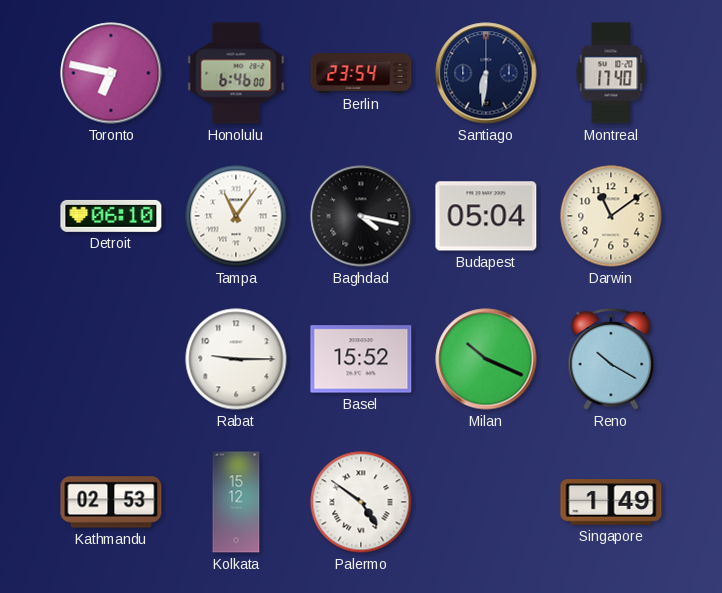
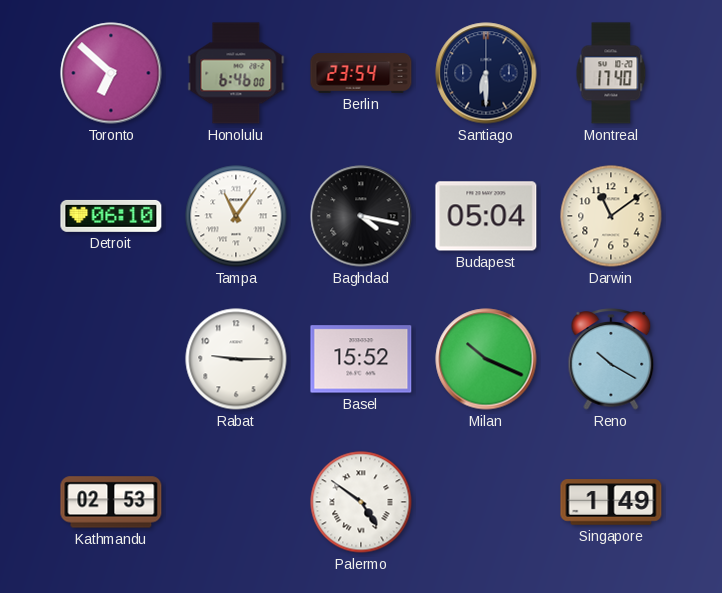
Toronto: 6:47 -> 6:52 (111, 73)
Santiago: 6:31 -> 6:30 (486, 73)
Kolkata: 15:12 -> none (236, 502)
